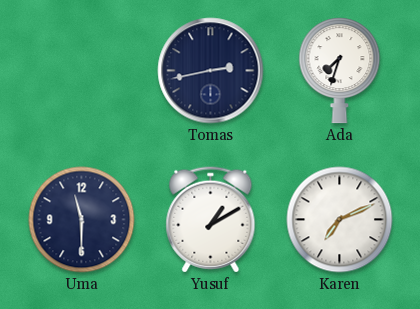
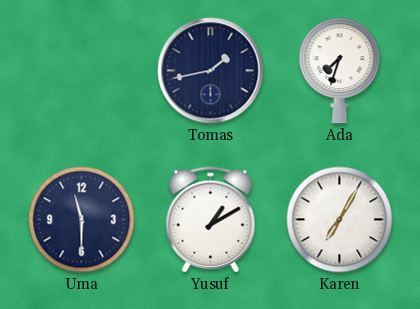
Tomas: 2:43 -> 1:43 (211, 71)
Karen: 7:11 -> 7:05 (340, 220)
